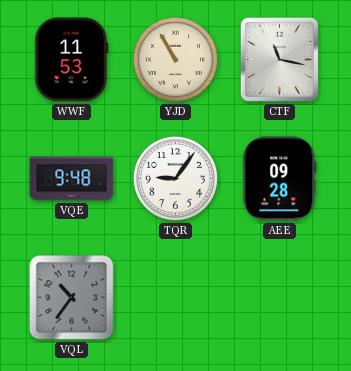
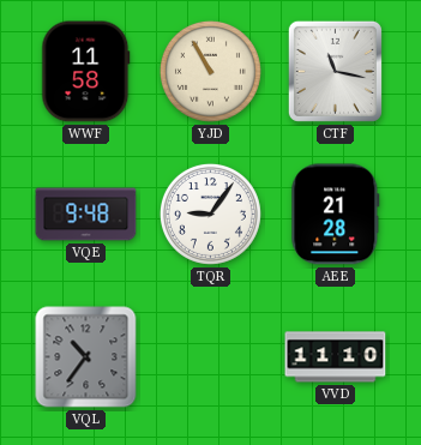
WWF: 11:53 -> 11:58 (86, 72)
AEE: 09:28 -> 21:28 (336, 215)
VVD: none -> 11:10 (336, 357)
